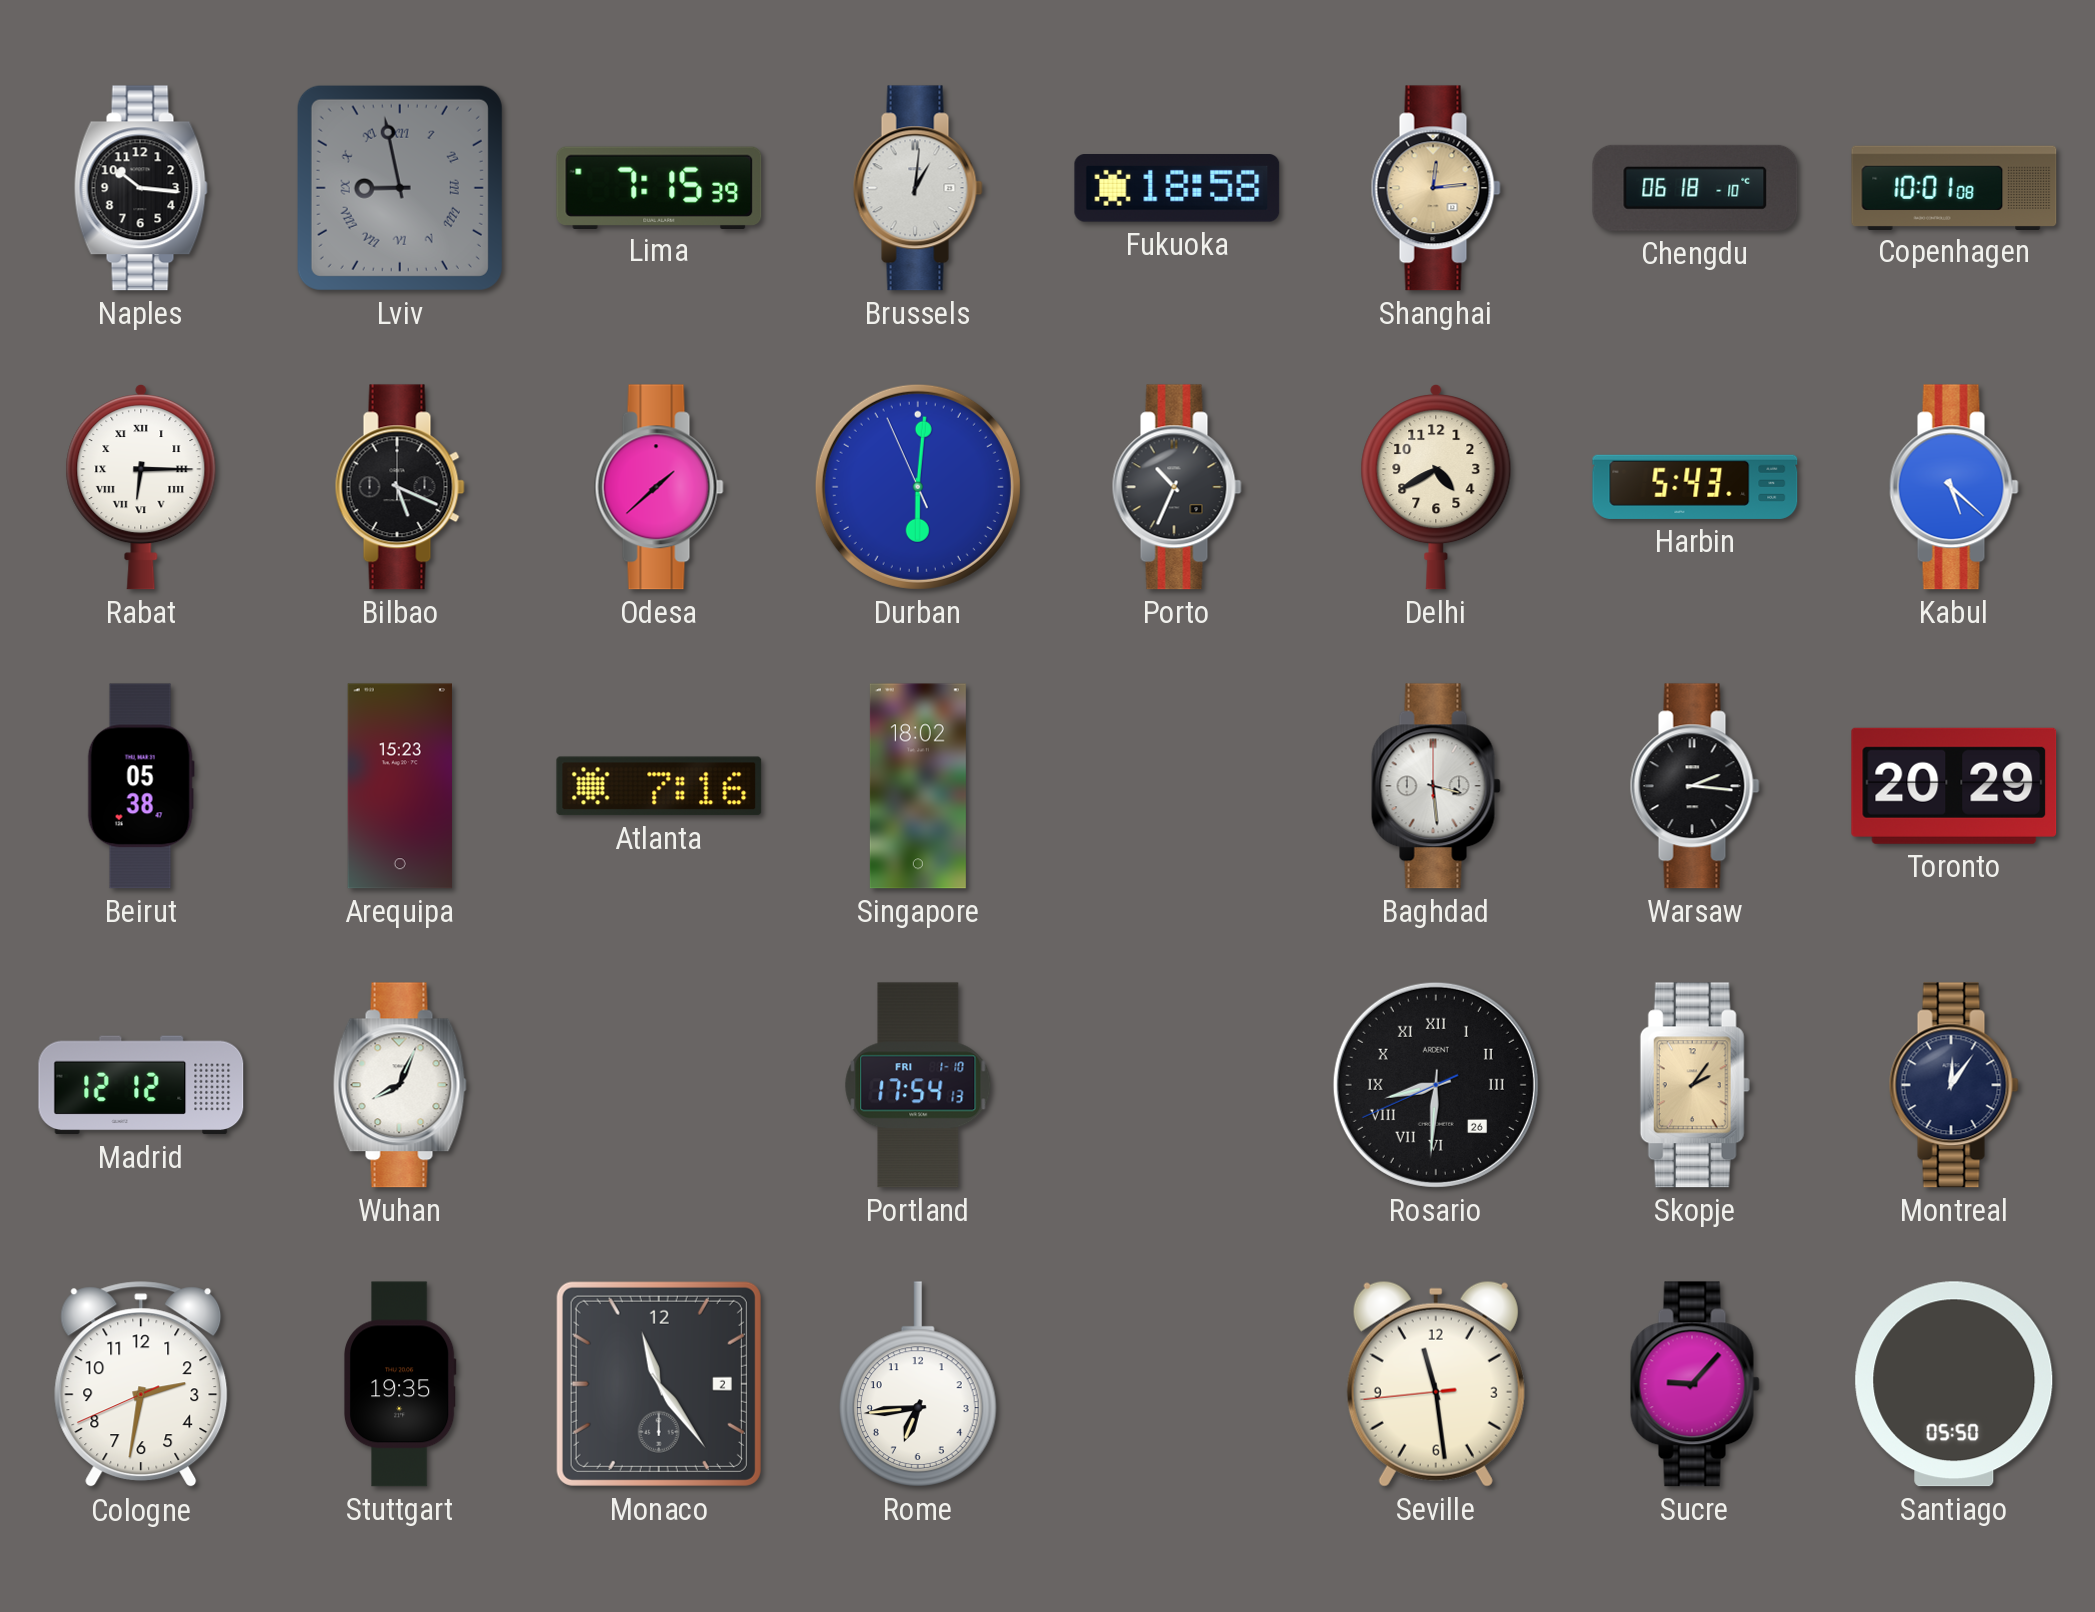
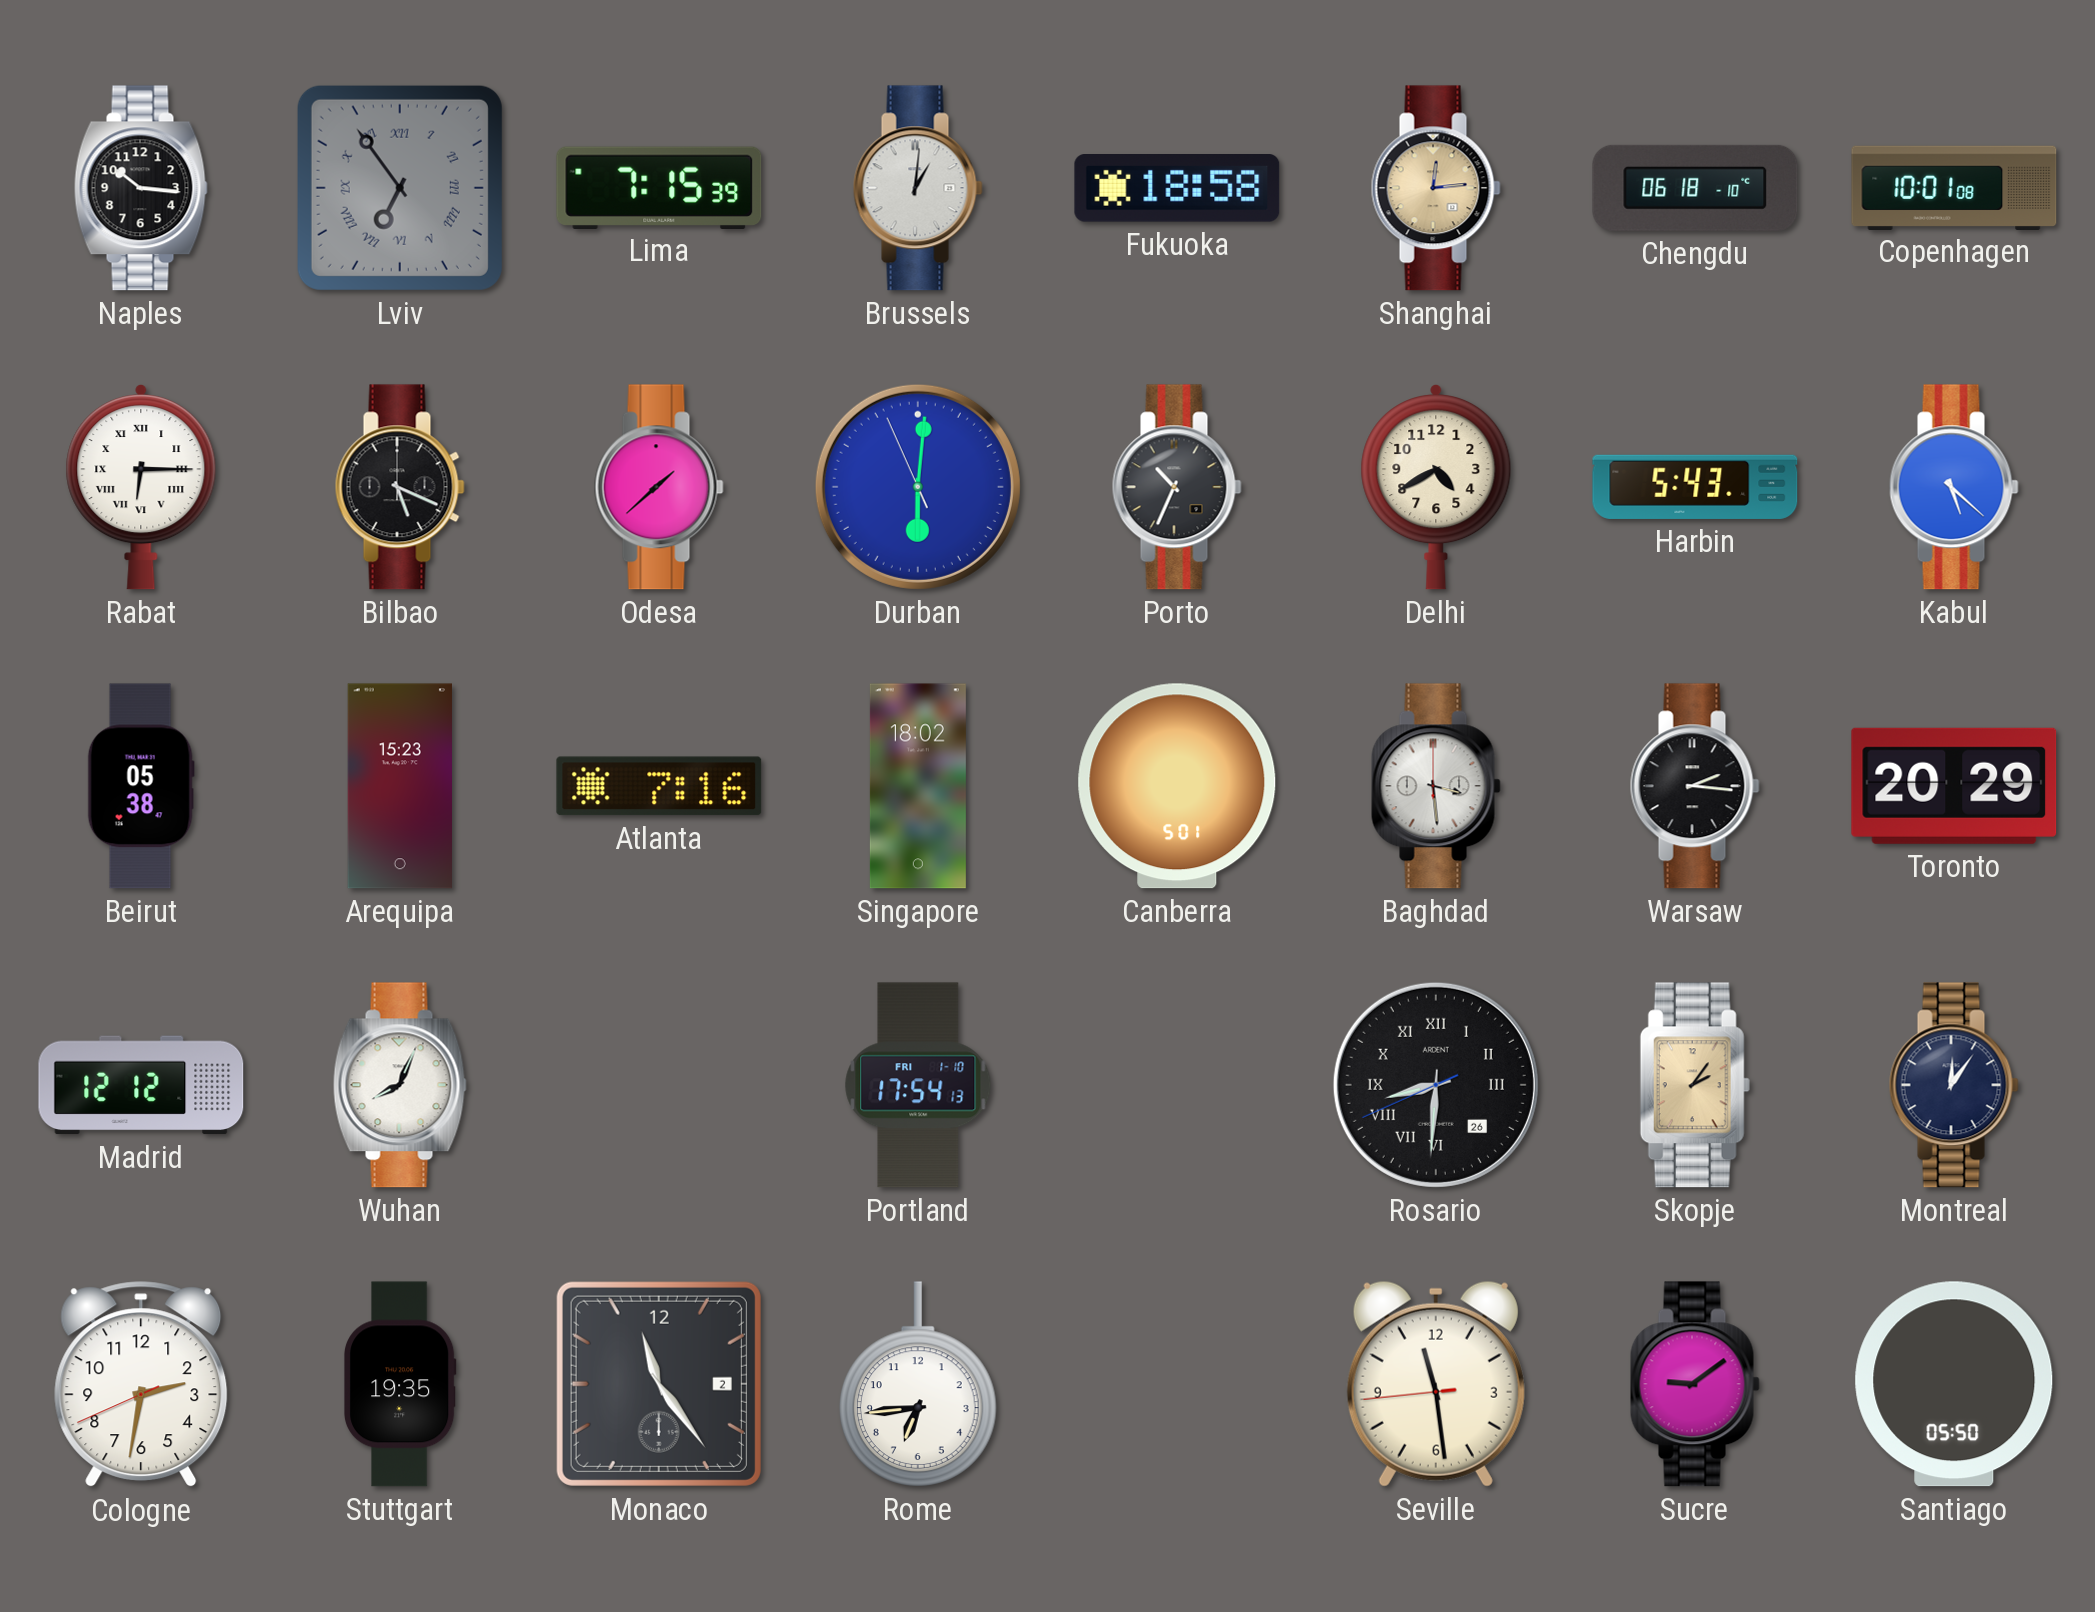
Lviv: 8:58 -> 6:54 (400, 188)
Canberra: none -> 5:01 (1177, 786)
Sucre: 9:07 -> 9:09 (1695, 1384)
